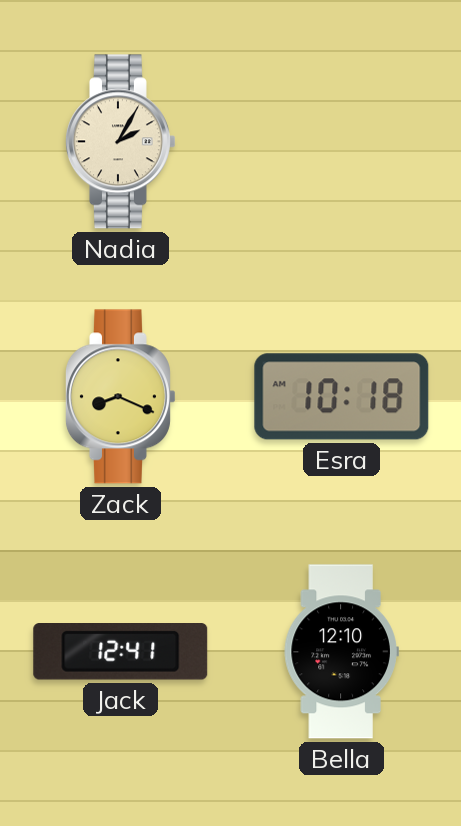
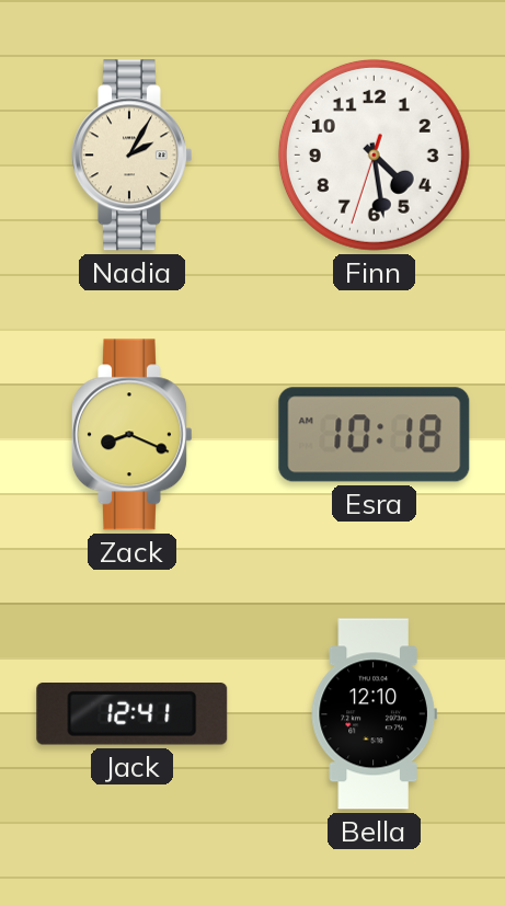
Finn: none -> 4:28 (374, 154)
